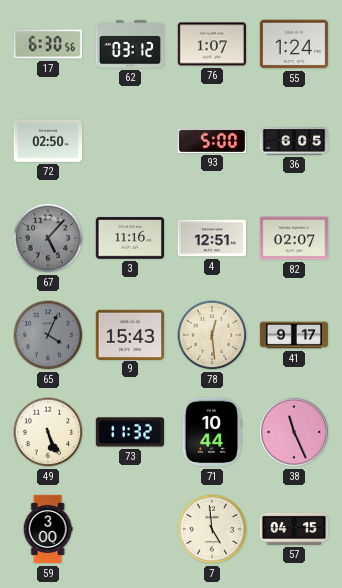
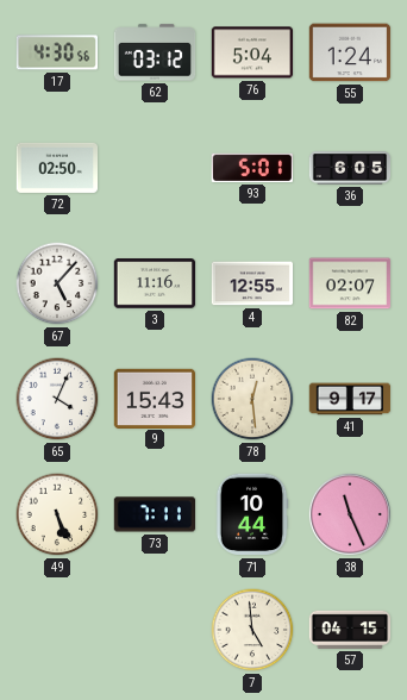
17: 6:30 -> 4:30 (56, 52)
76: 1:07 -> 5:04 (252, 52)
93: 5:00 -> 5:01 (251, 168)
67 dial: grey -> white (57, 283)
4: 12:51 -> 12:55 (252, 283)
65 dial: grey -> white (57, 399)
73: 11:32 -> 7:11 (155, 514)
59: 3:00 -> none (48, 529)
